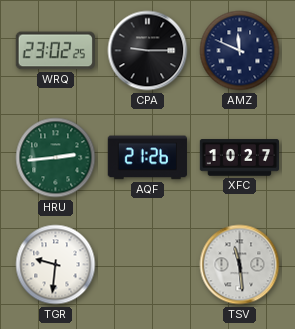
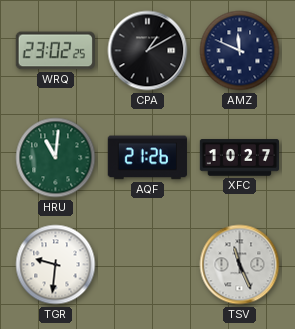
CPA: 9:15 -> 1:10 (148, 51)
HRU: 2:44 -> 11:01 (56, 158)
TSV: 11:29 -> 11:26 (240, 265)
